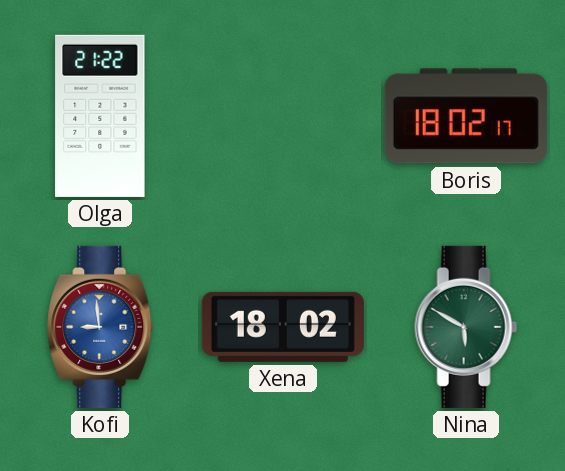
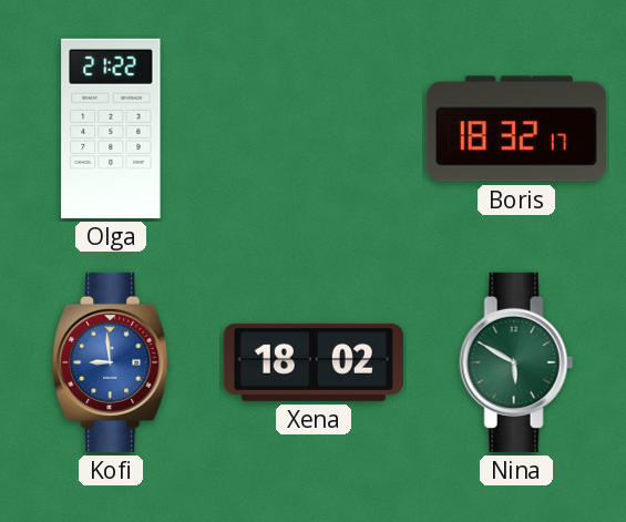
Boris: 18:02 -> 18:32 (516, 129)
